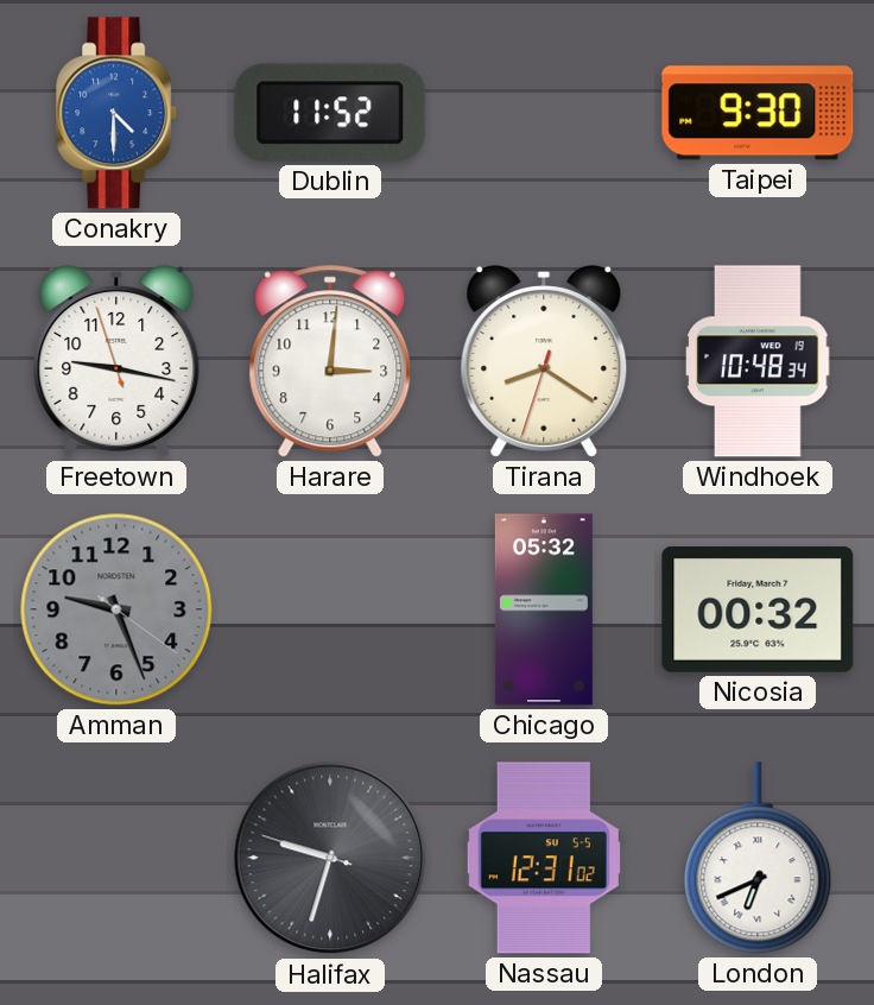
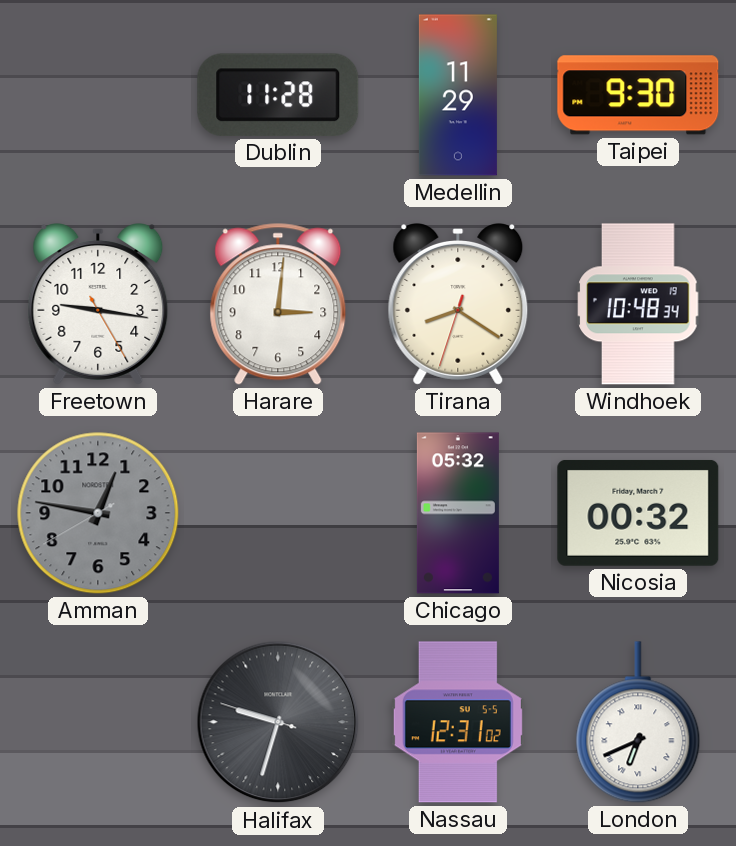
Conakry: 4:30 -> none (118, 113)
Dublin: 11:52 -> 11:28 (278, 95)
Medellin: none -> 11:29 (458, 95)
Freetown: 9:16:57 -> 9:16:25 (98, 305)
Amman: 9:26 -> 12:46 (98, 513)
